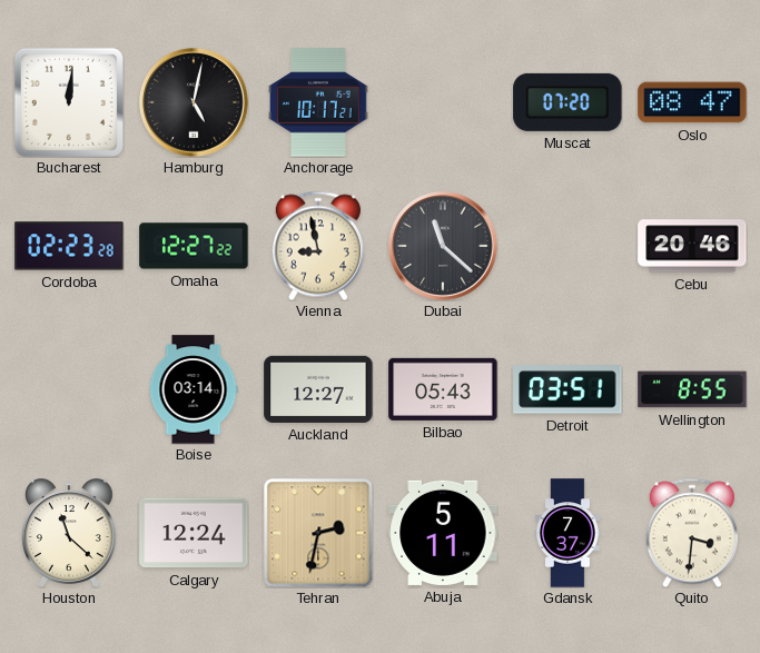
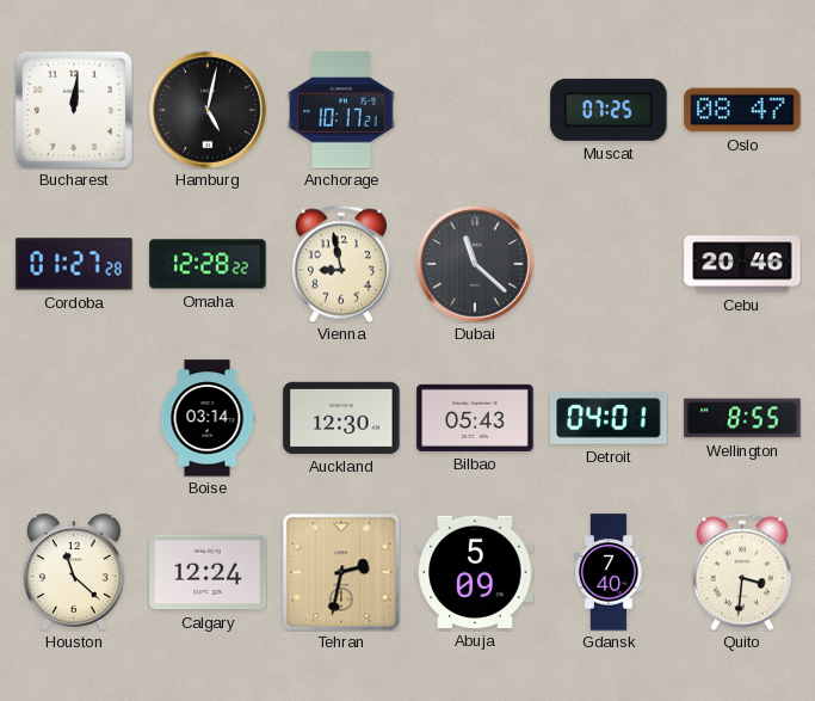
Muscat: 07:20 -> 07:25 (609, 110)
Cordoba: 02:23 -> 01:27 (74, 264)
Omaha: 12:27 -> 12:28 (208, 264)
Auckland: 12:27 -> 12:30 (341, 418)
Detroit: 03:51 -> 04:01 (609, 418)
Abuja: 5:11 -> 5:09 (475, 572)
Gdansk: 7:37 -> 7:40 (609, 572)
